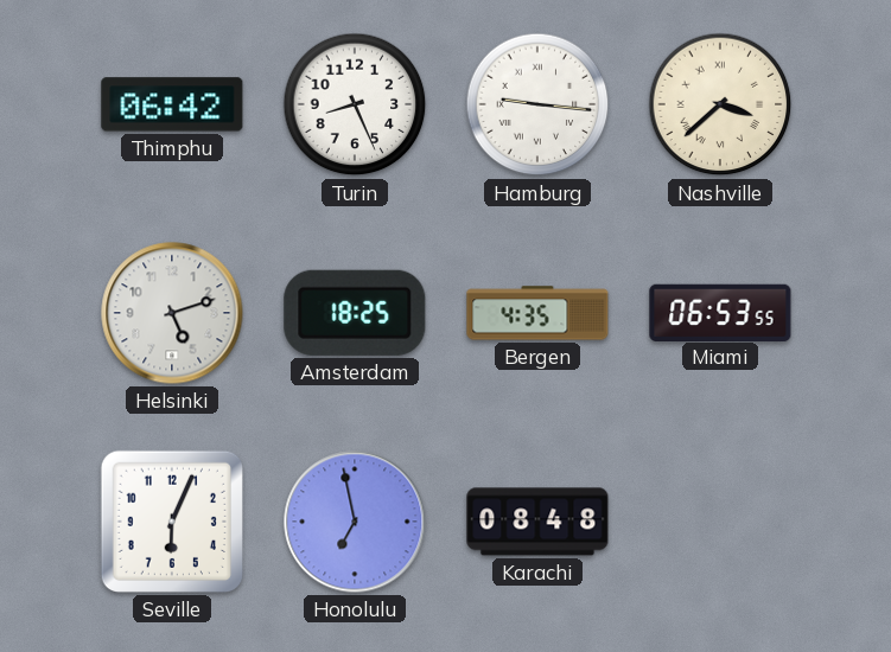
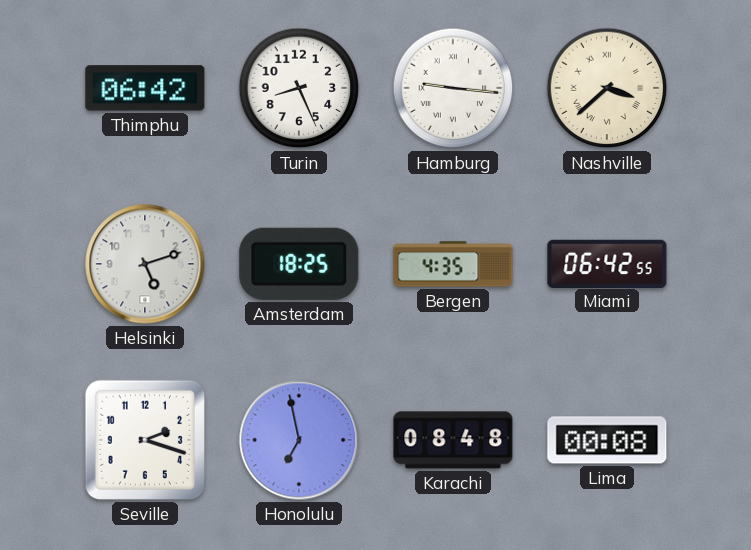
Miami: 06:53 -> 06:42 (607, 263)
Seville: 6:04 -> 2:18 (145, 440)
Lima: none -> 00:08 (607, 440)
